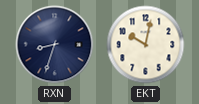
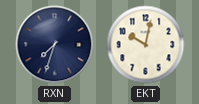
RXN: 8:33 -> 7:33 (55, 45)
